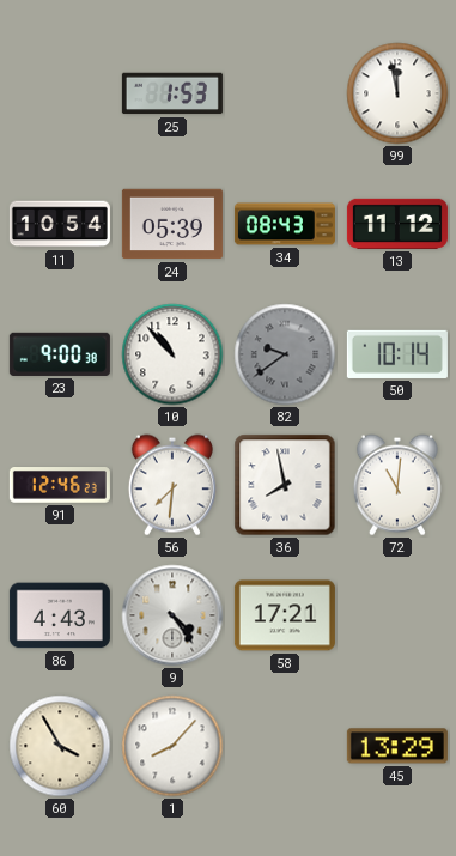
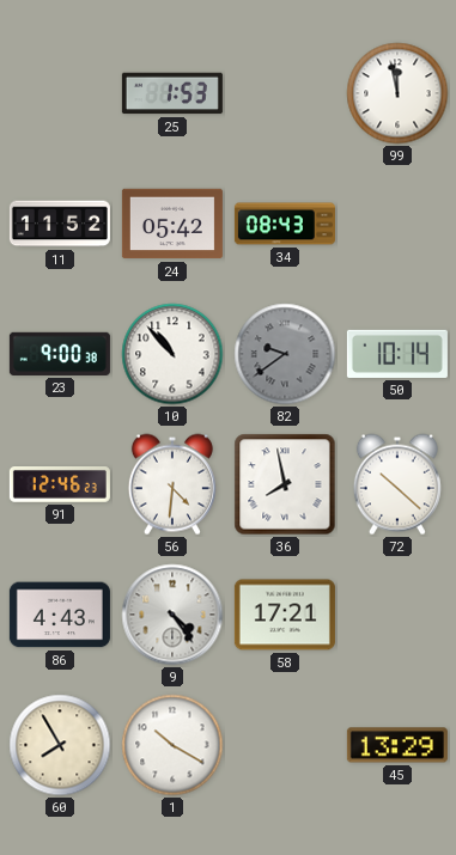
11: 10:54 -> 11:52 (60, 224)
24: 05:39 -> 05:42 (172, 224)
13: 11:12 -> none (397, 224)
56: 7:31 -> 4:31 (172, 484)
72: 11:01 -> 10:22 (397, 484)
60: 3:55 -> 7:55 (60, 745)
1: 8:07 -> 10:20 (172, 745)
